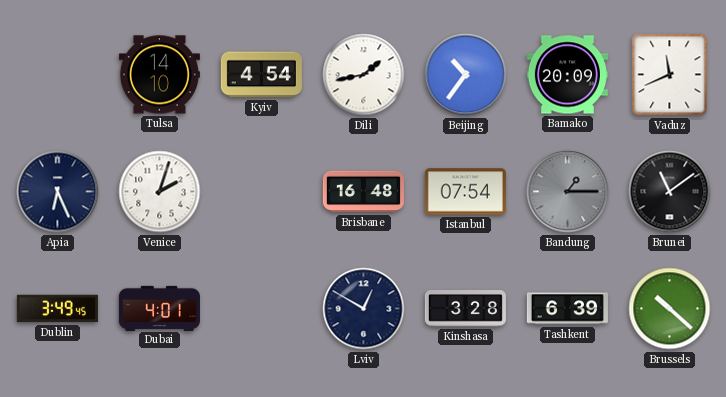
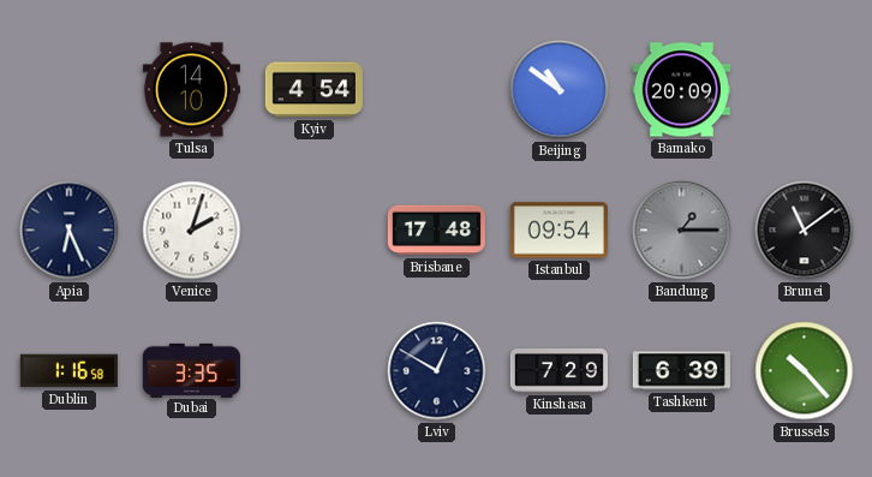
Dili: 1:43 -> none (364, 75)
Beijing: 10:36 -> 10:51 (560, 90)
Vaduz: 11:41 -> none (670, 75)
Brisbane: 16:48 -> 17:48 (436, 231)
Istanbul: 07:54 -> 09:54 (559, 231)
Dublin: 3:49 -> 1:16 (68, 371)
Dubai: 4:01 -> 3:35 (191, 370)
Kinshasa: 3:28 -> 7:29 (559, 371)
Brussels: 10:22 -> 10:23 (805, 371)
